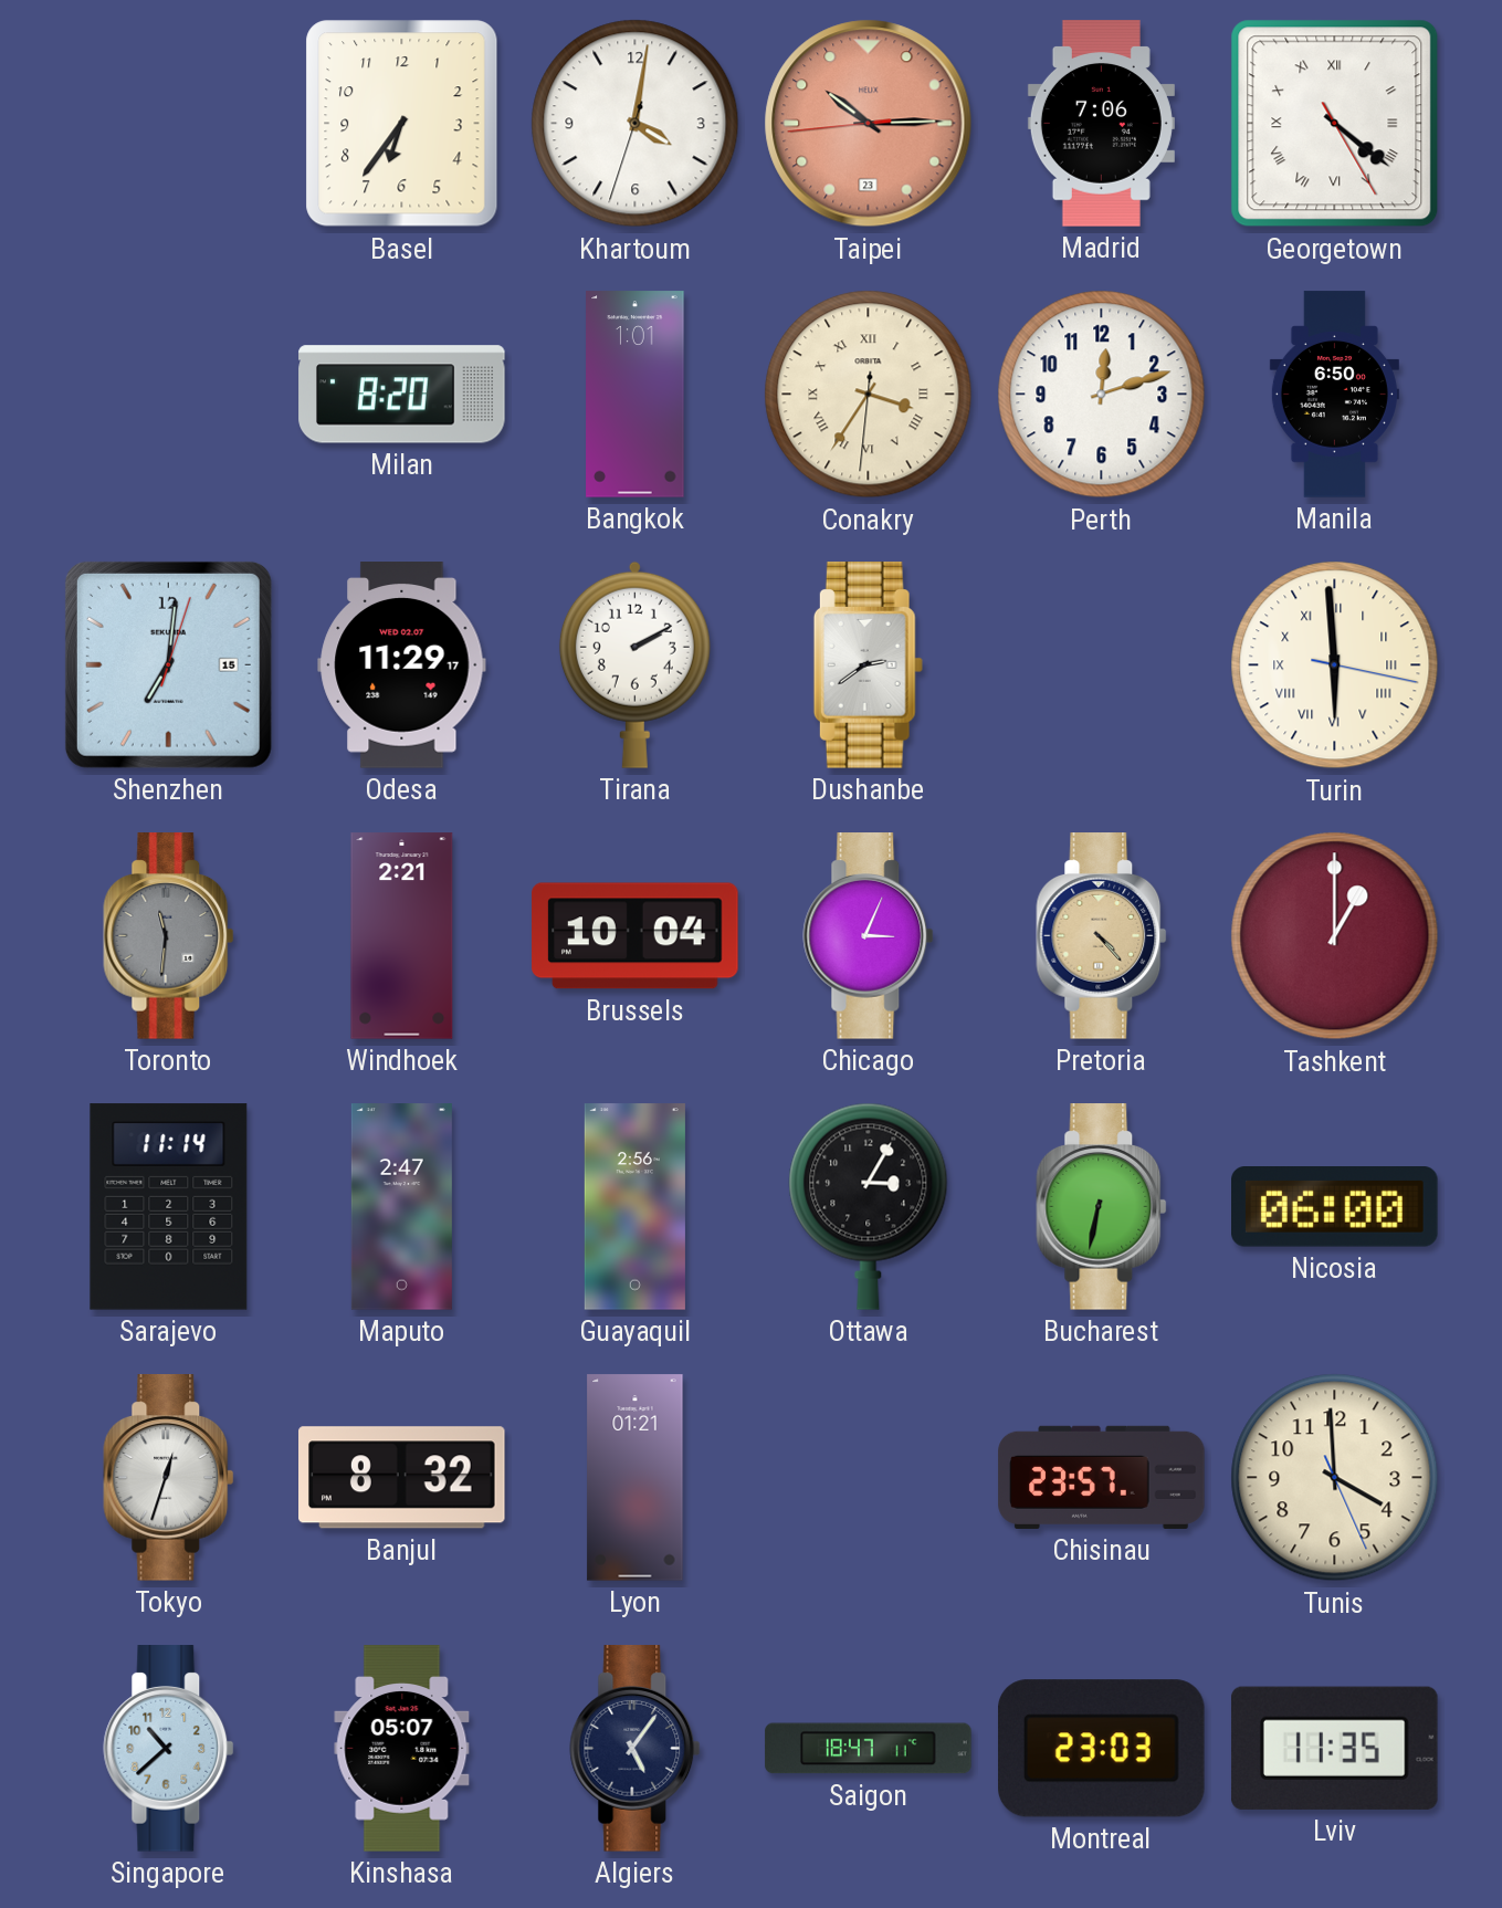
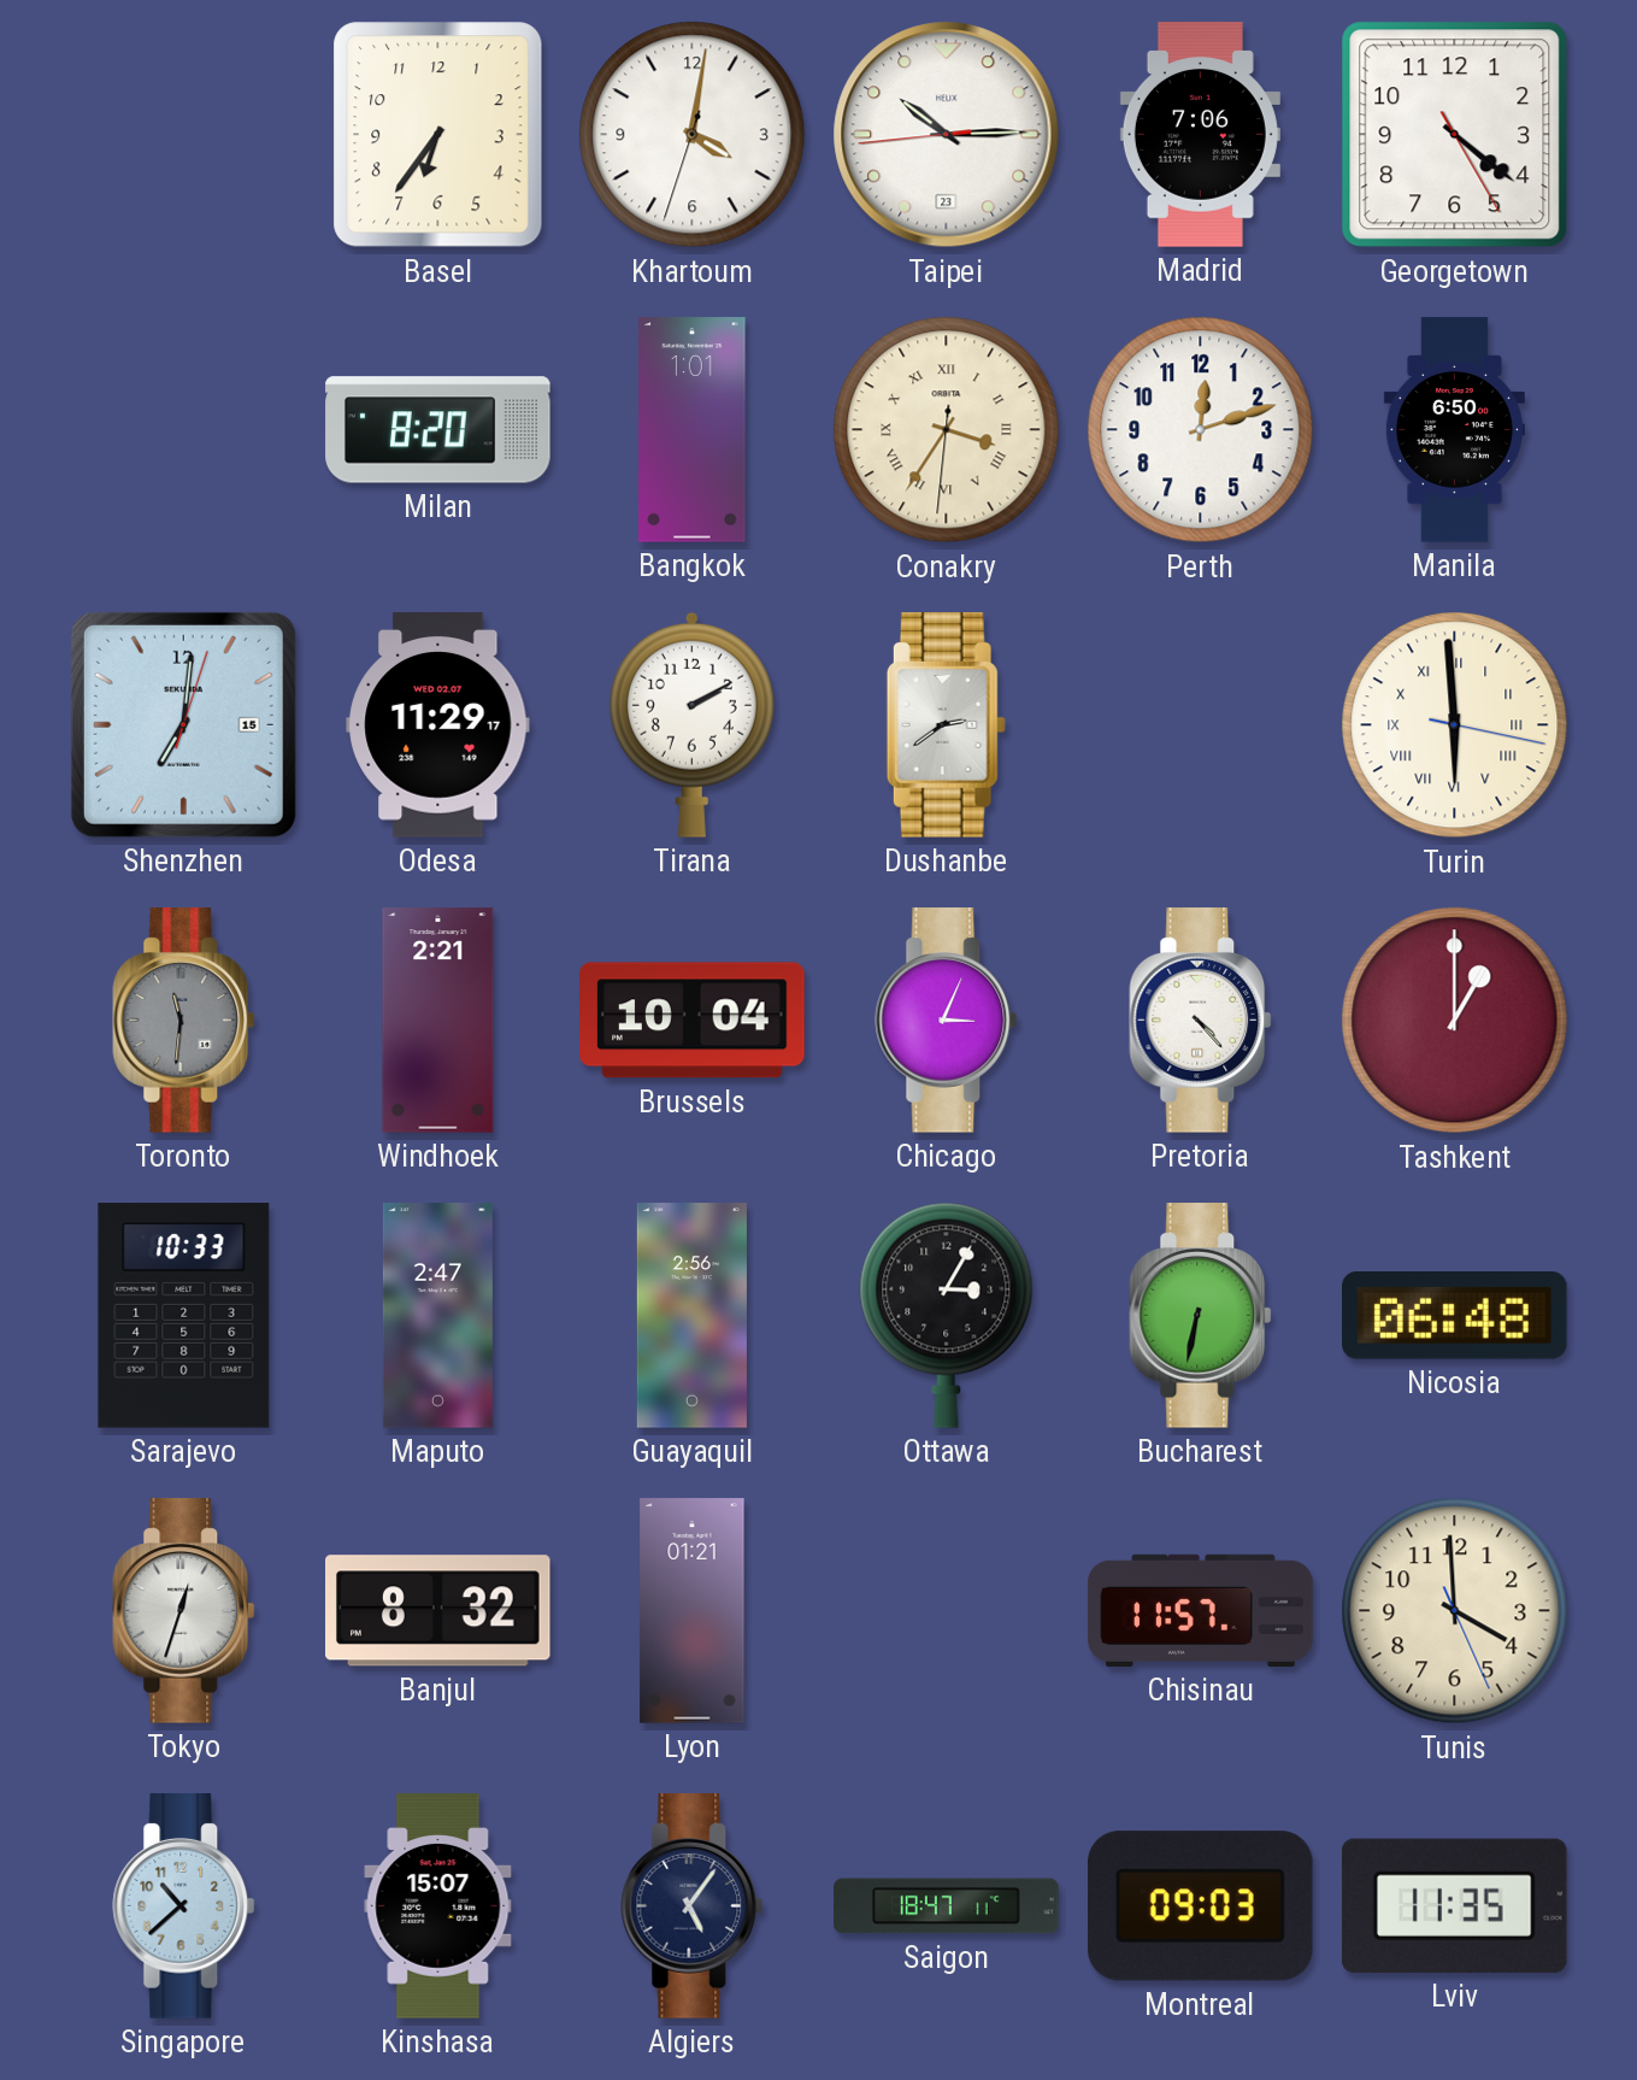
Taipei dial: salmon -> white (947, 135)
Georgetown numerals: Roman -> Arabic (1455, 135)
Pretoria dial: champagne -> white (1201, 1021)
Sarajevo: 11:14 -> 10:33 (184, 1316)
Nicosia: 06:00 -> 06:48 (1455, 1316)
Chisinau: 23:57 -> 11:57 (1201, 1610)
Kinshasa: 05:07 -> 15:07 (438, 1906)
Montreal: 23:03 -> 09:03 (1201, 1906)
